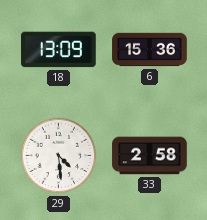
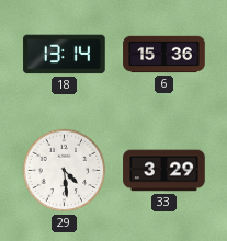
18: 13:09 -> 13:14 (65, 55)
33: 2:58 -> 3:29 (164, 171)
